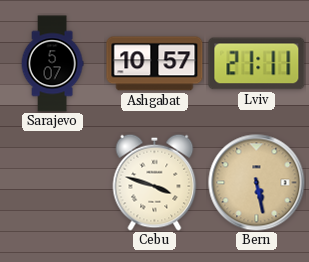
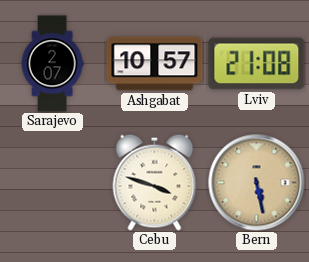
Sarajevo: 5:07 -> 2:07 (52, 64)
Lviv: 21:11 -> 21:08 (257, 64)
